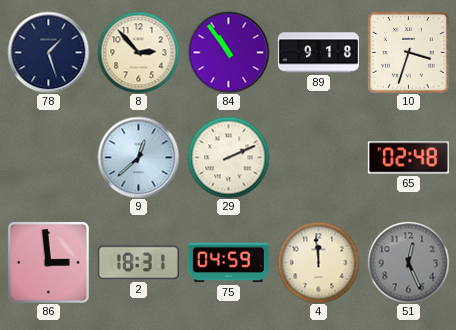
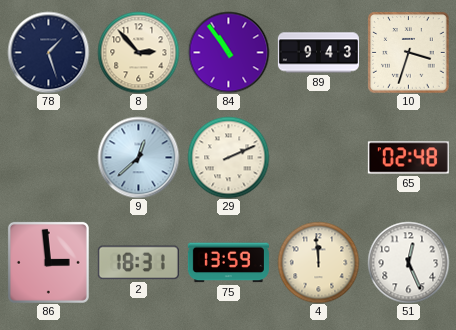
89: 9:18 -> 9:43 (318, 53)
75: 04:59 -> 13:59 (228, 263)
51 dial: grey -> white (408, 262)
